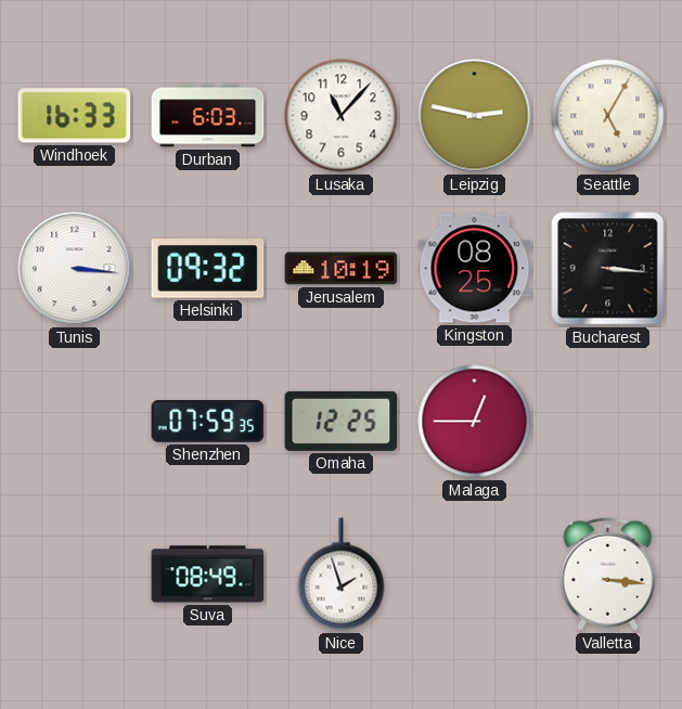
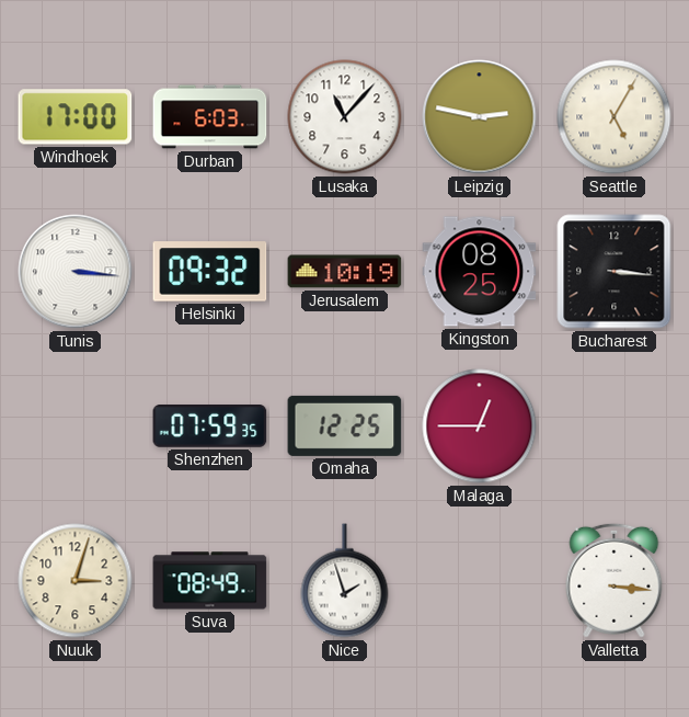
Windhoek: 16:33 -> 17:00 (76, 117)
Nuuk: none -> 3:03 (76, 581)
